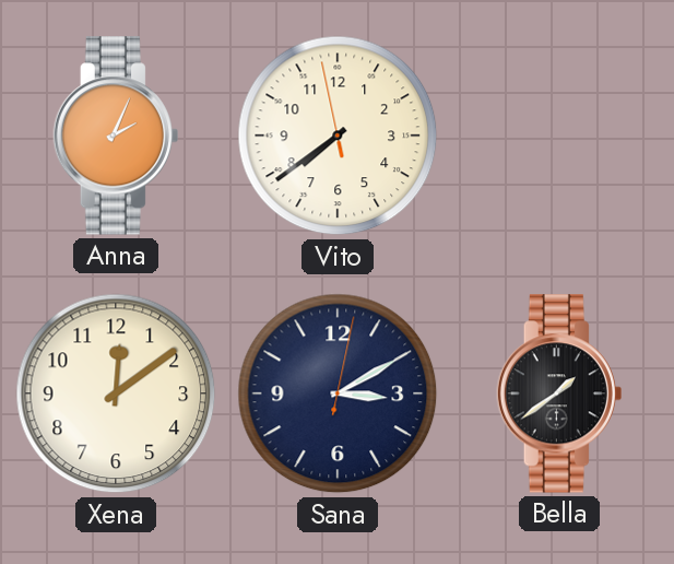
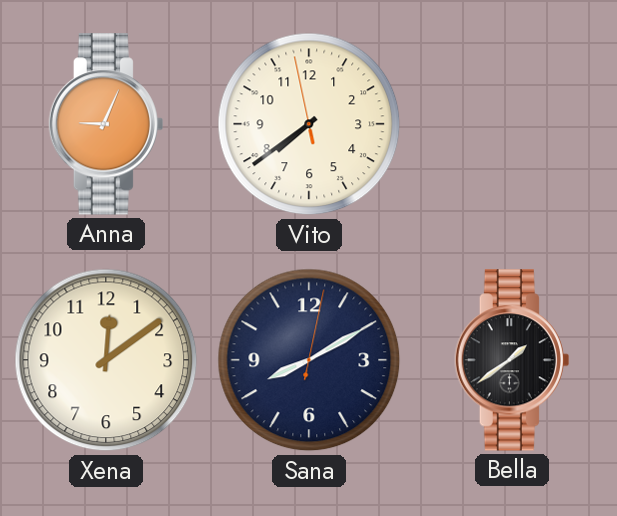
Anna: 2:04 -> 9:04 (106, 124)
Sana: 3:10 -> 8:10 (309, 360)
